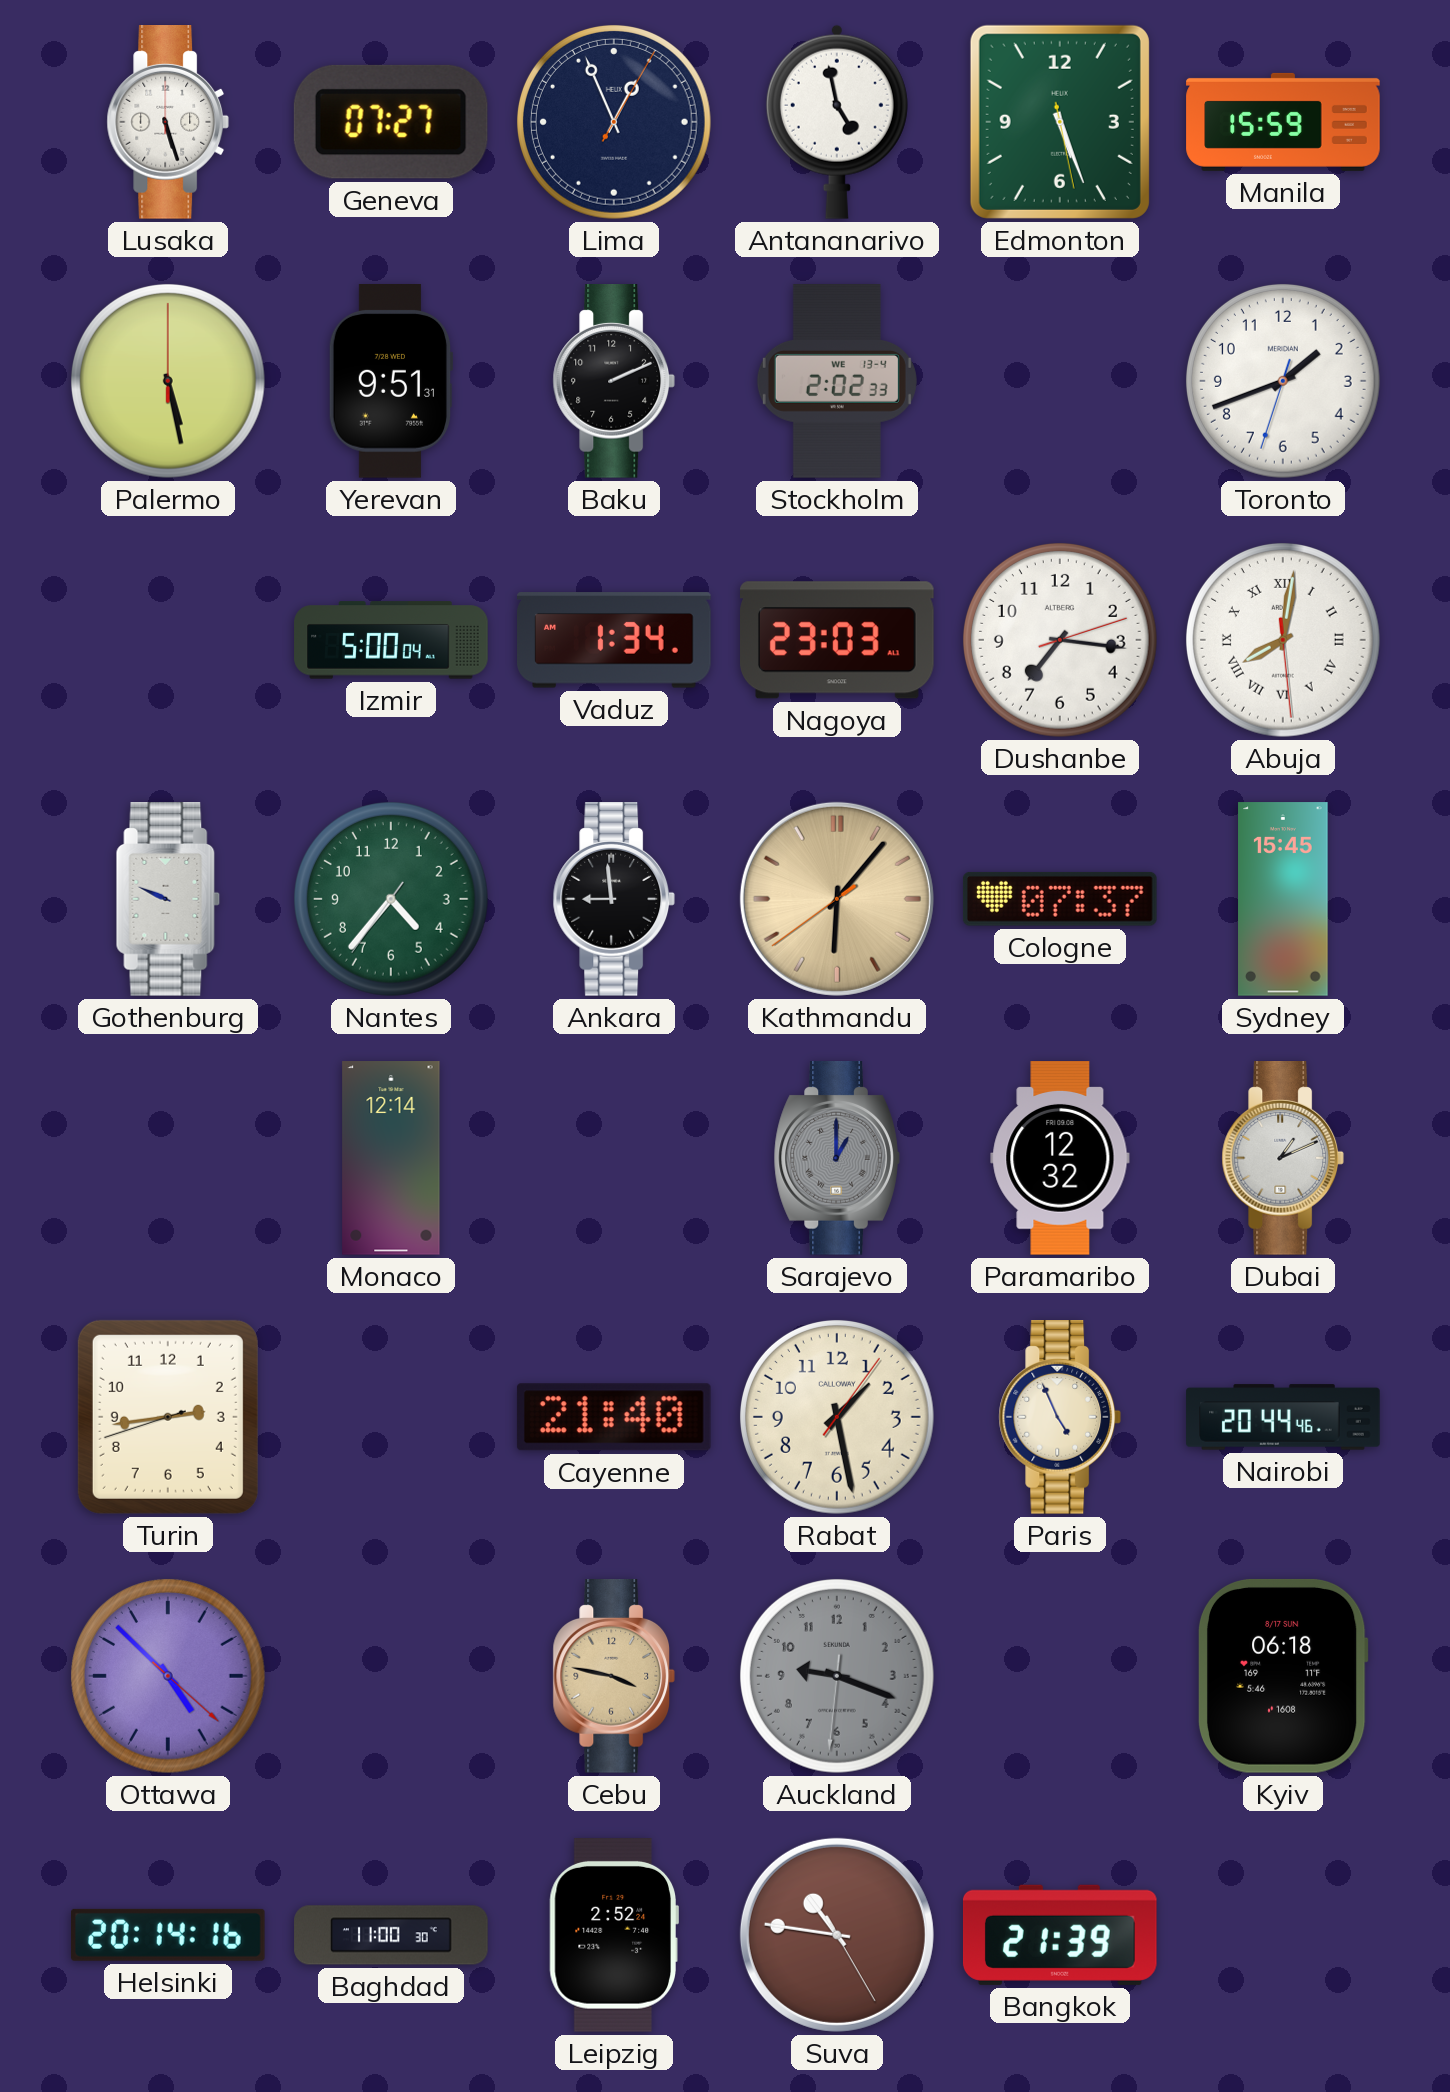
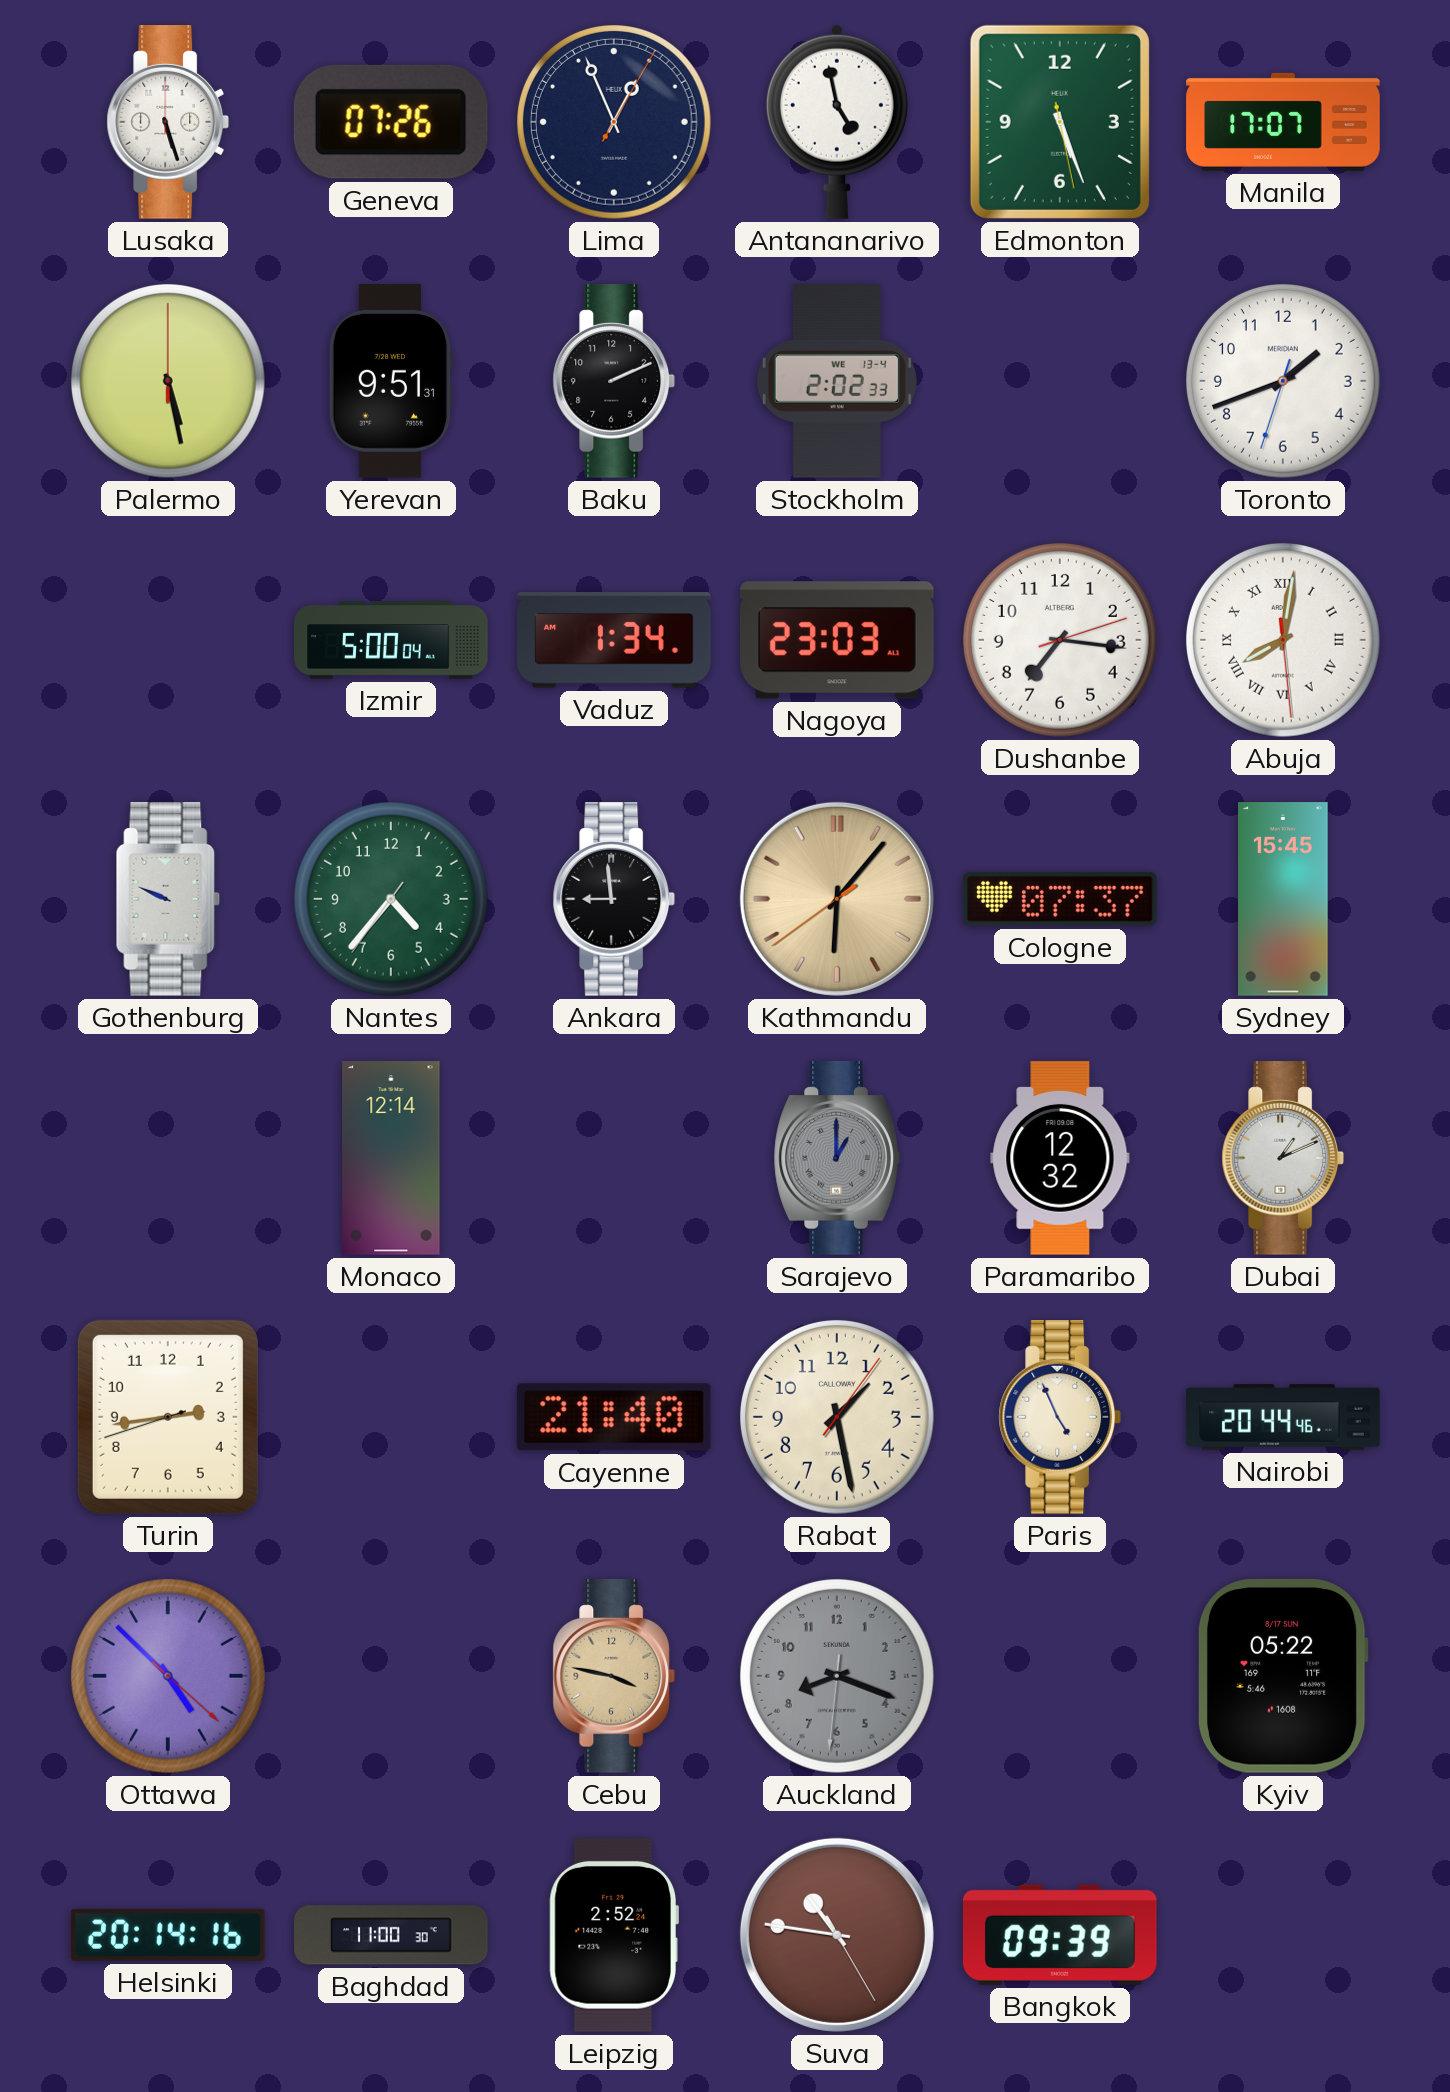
Geneva: 07:27 -> 07:26 (391, 122)
Manila: 15:59 -> 17:07 (1283, 122)
Auckland: 9:18 -> 8:18 (837, 1676)
Kyiv: 06:18 -> 05:22 (1283, 1676)
Bangkok: 21:39 -> 09:39 (1060, 1935)
